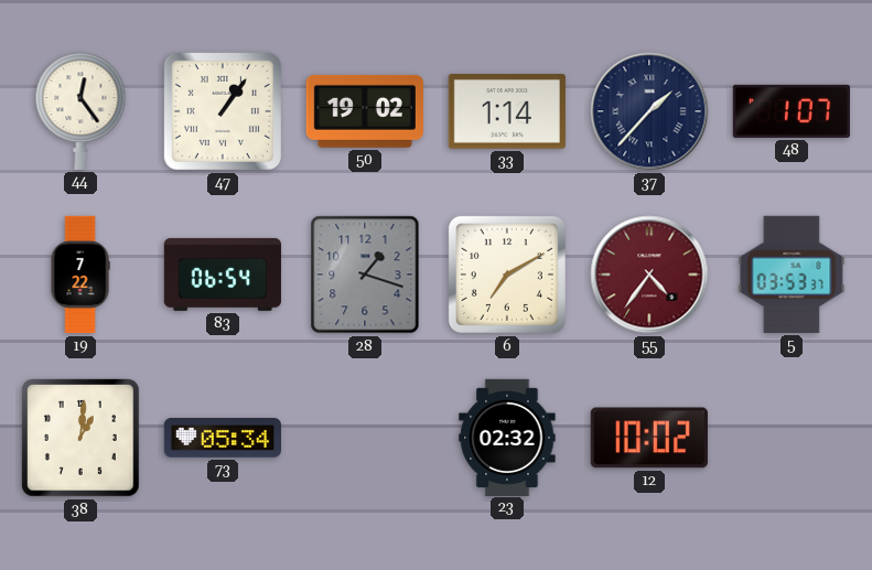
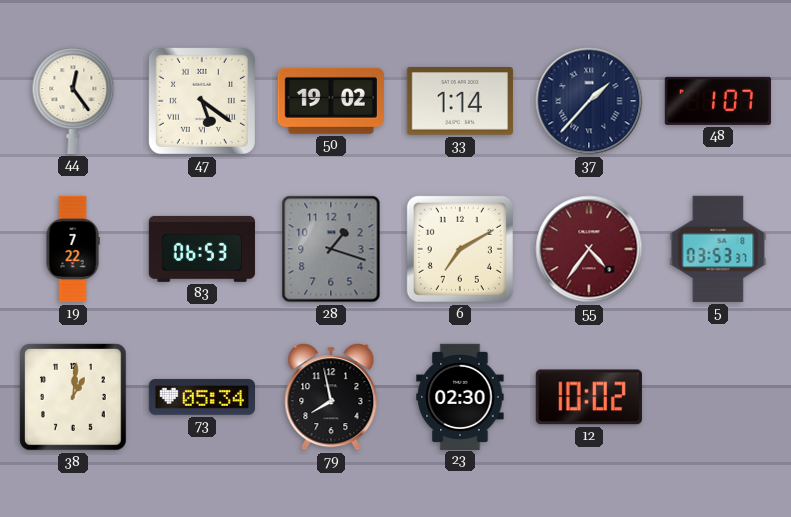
47: 1:06 -> 5:21 (202, 101)
83: 06:54 -> 06:53 (202, 249)
79: none -> 7:58 (331, 397)
23: 02:32 -> 02:30 (460, 396)
